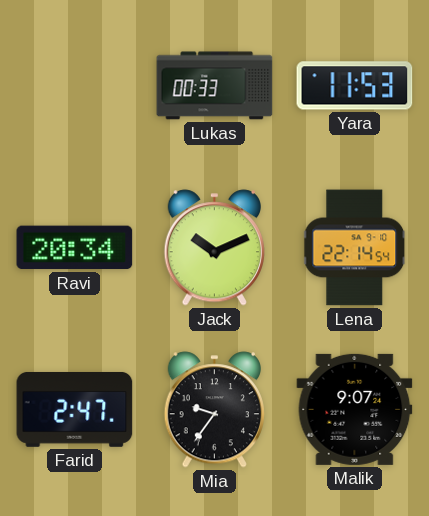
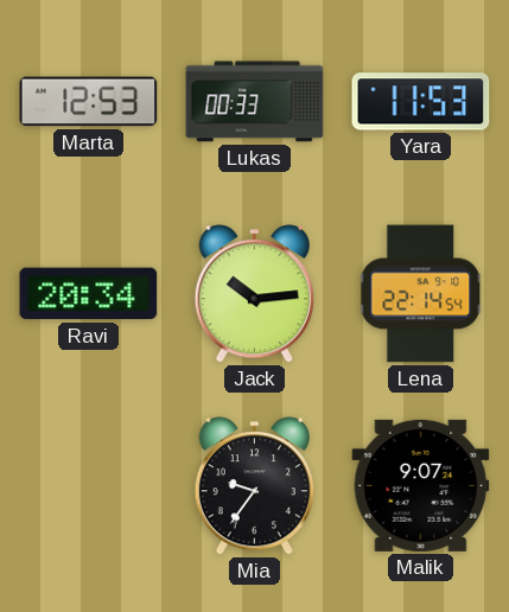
Marta: none -> 12:53 (89, 102)
Jack: 10:11 -> 10:14 (254, 294)
Farid: 2:47 -> none (75, 409)
